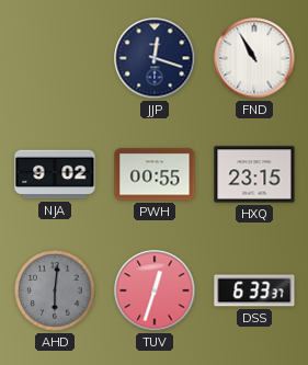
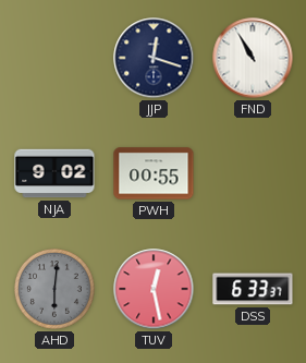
HXQ: 23:15 -> none (254, 174)
TUV: 12:33 -> 12:28 (154, 289)
